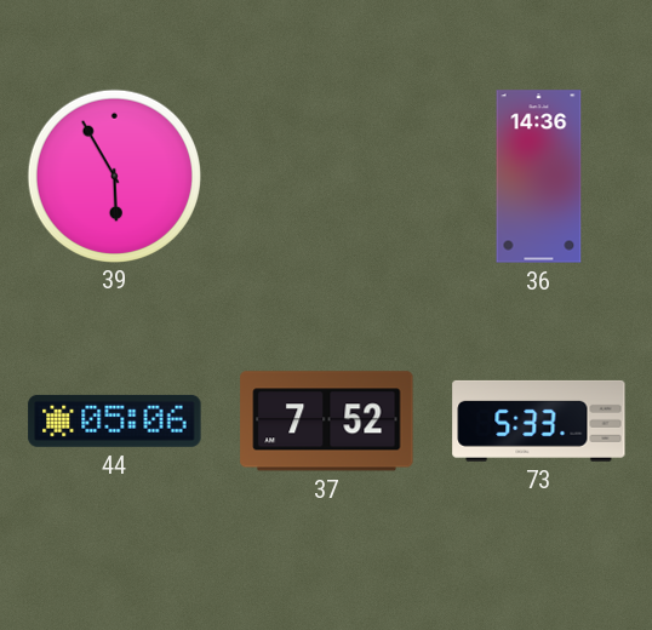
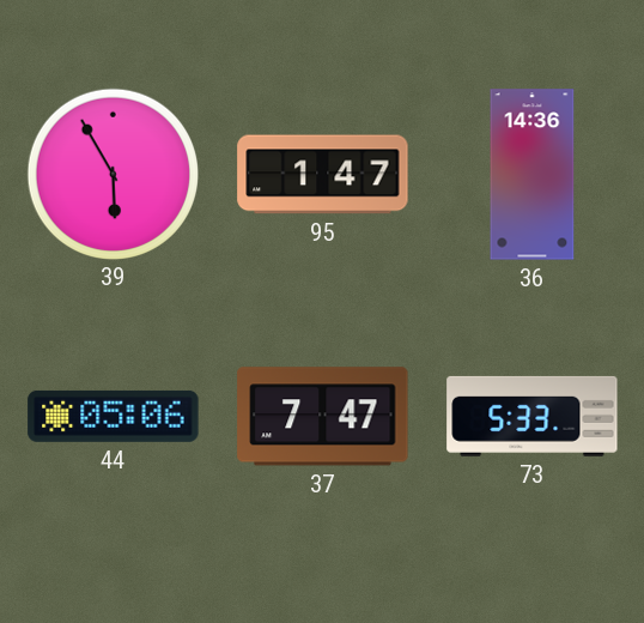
95: none -> 1:47 (323, 175)
37: 7:52 -> 7:47 (323, 417)
